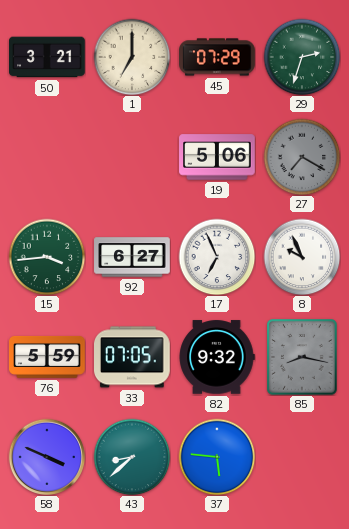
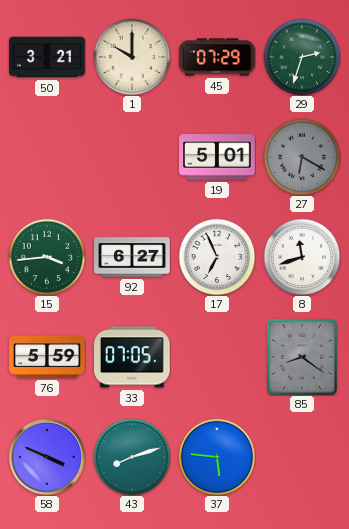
1: 7:00 -> 10:00 (132, 57)
19: 5:06 -> 5:01 (217, 157)
27: 7:20 -> 6:20 (302, 157)
8: 9:56 -> 11:42 (302, 257)
82: 9:32 -> none (217, 357)
85: 8:17 -> 8:21 (302, 357)
43: 8:38 -> 8:12 (132, 457)
